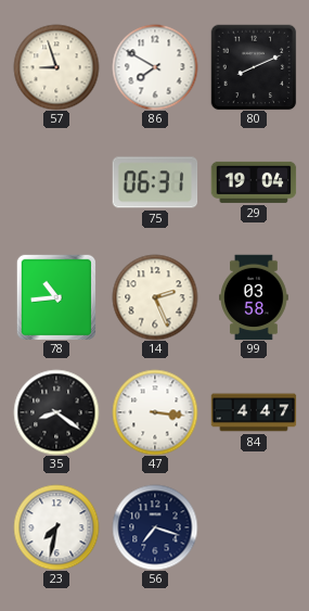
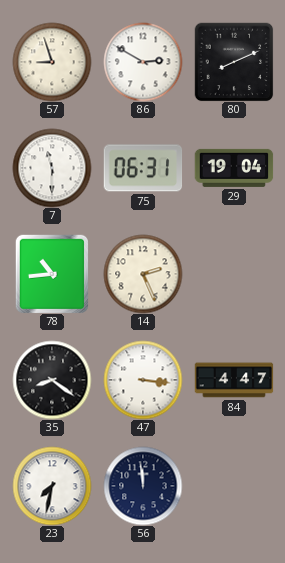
86: 7:50 -> 2:50 (143, 62)
7: none -> 11:30 (52, 168)
99: 03:58 -> none (254, 297)
56: 7:18 -> 11:59 (143, 486)
